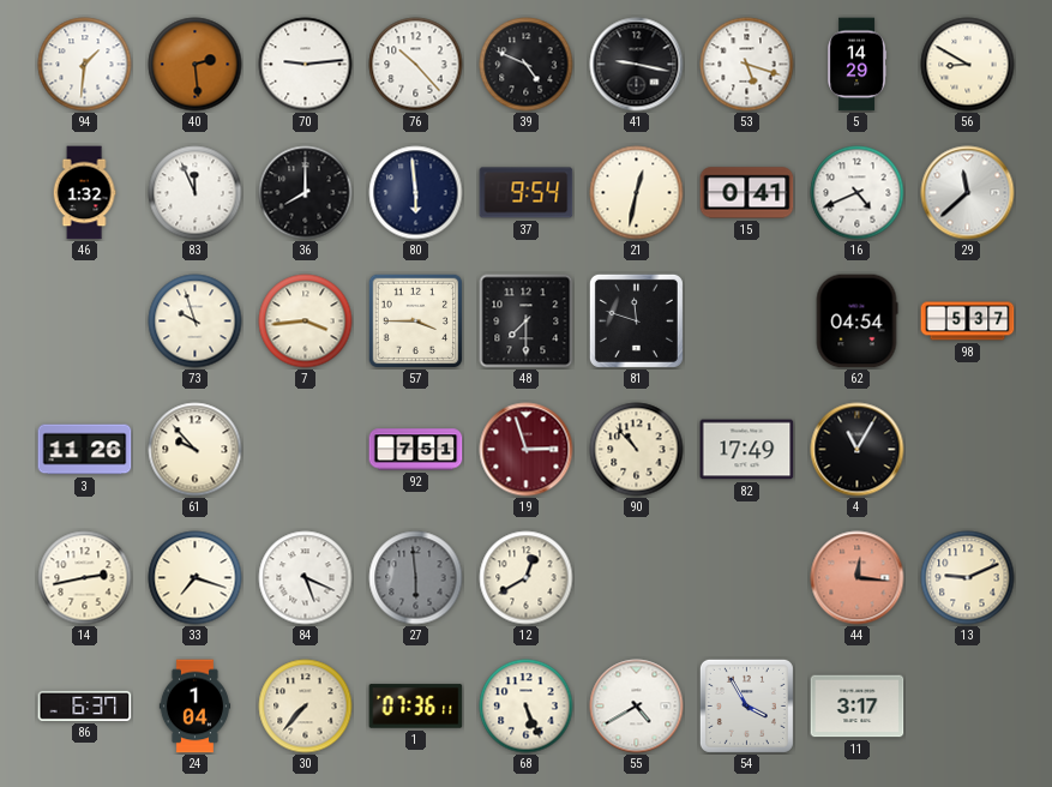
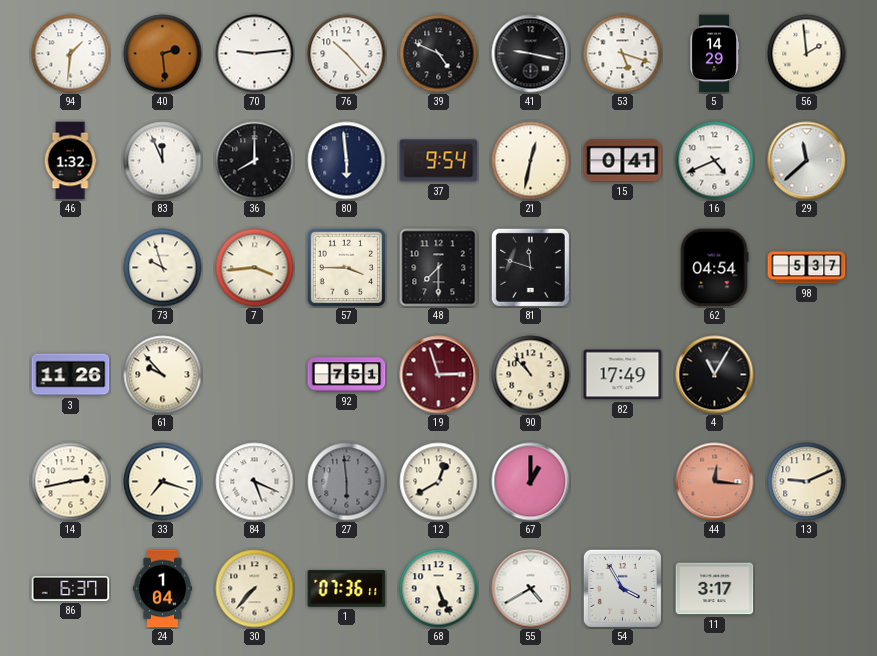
56: 8:50 -> 1:59 (807, 54)
67: none -> 1:00 (531, 482)
